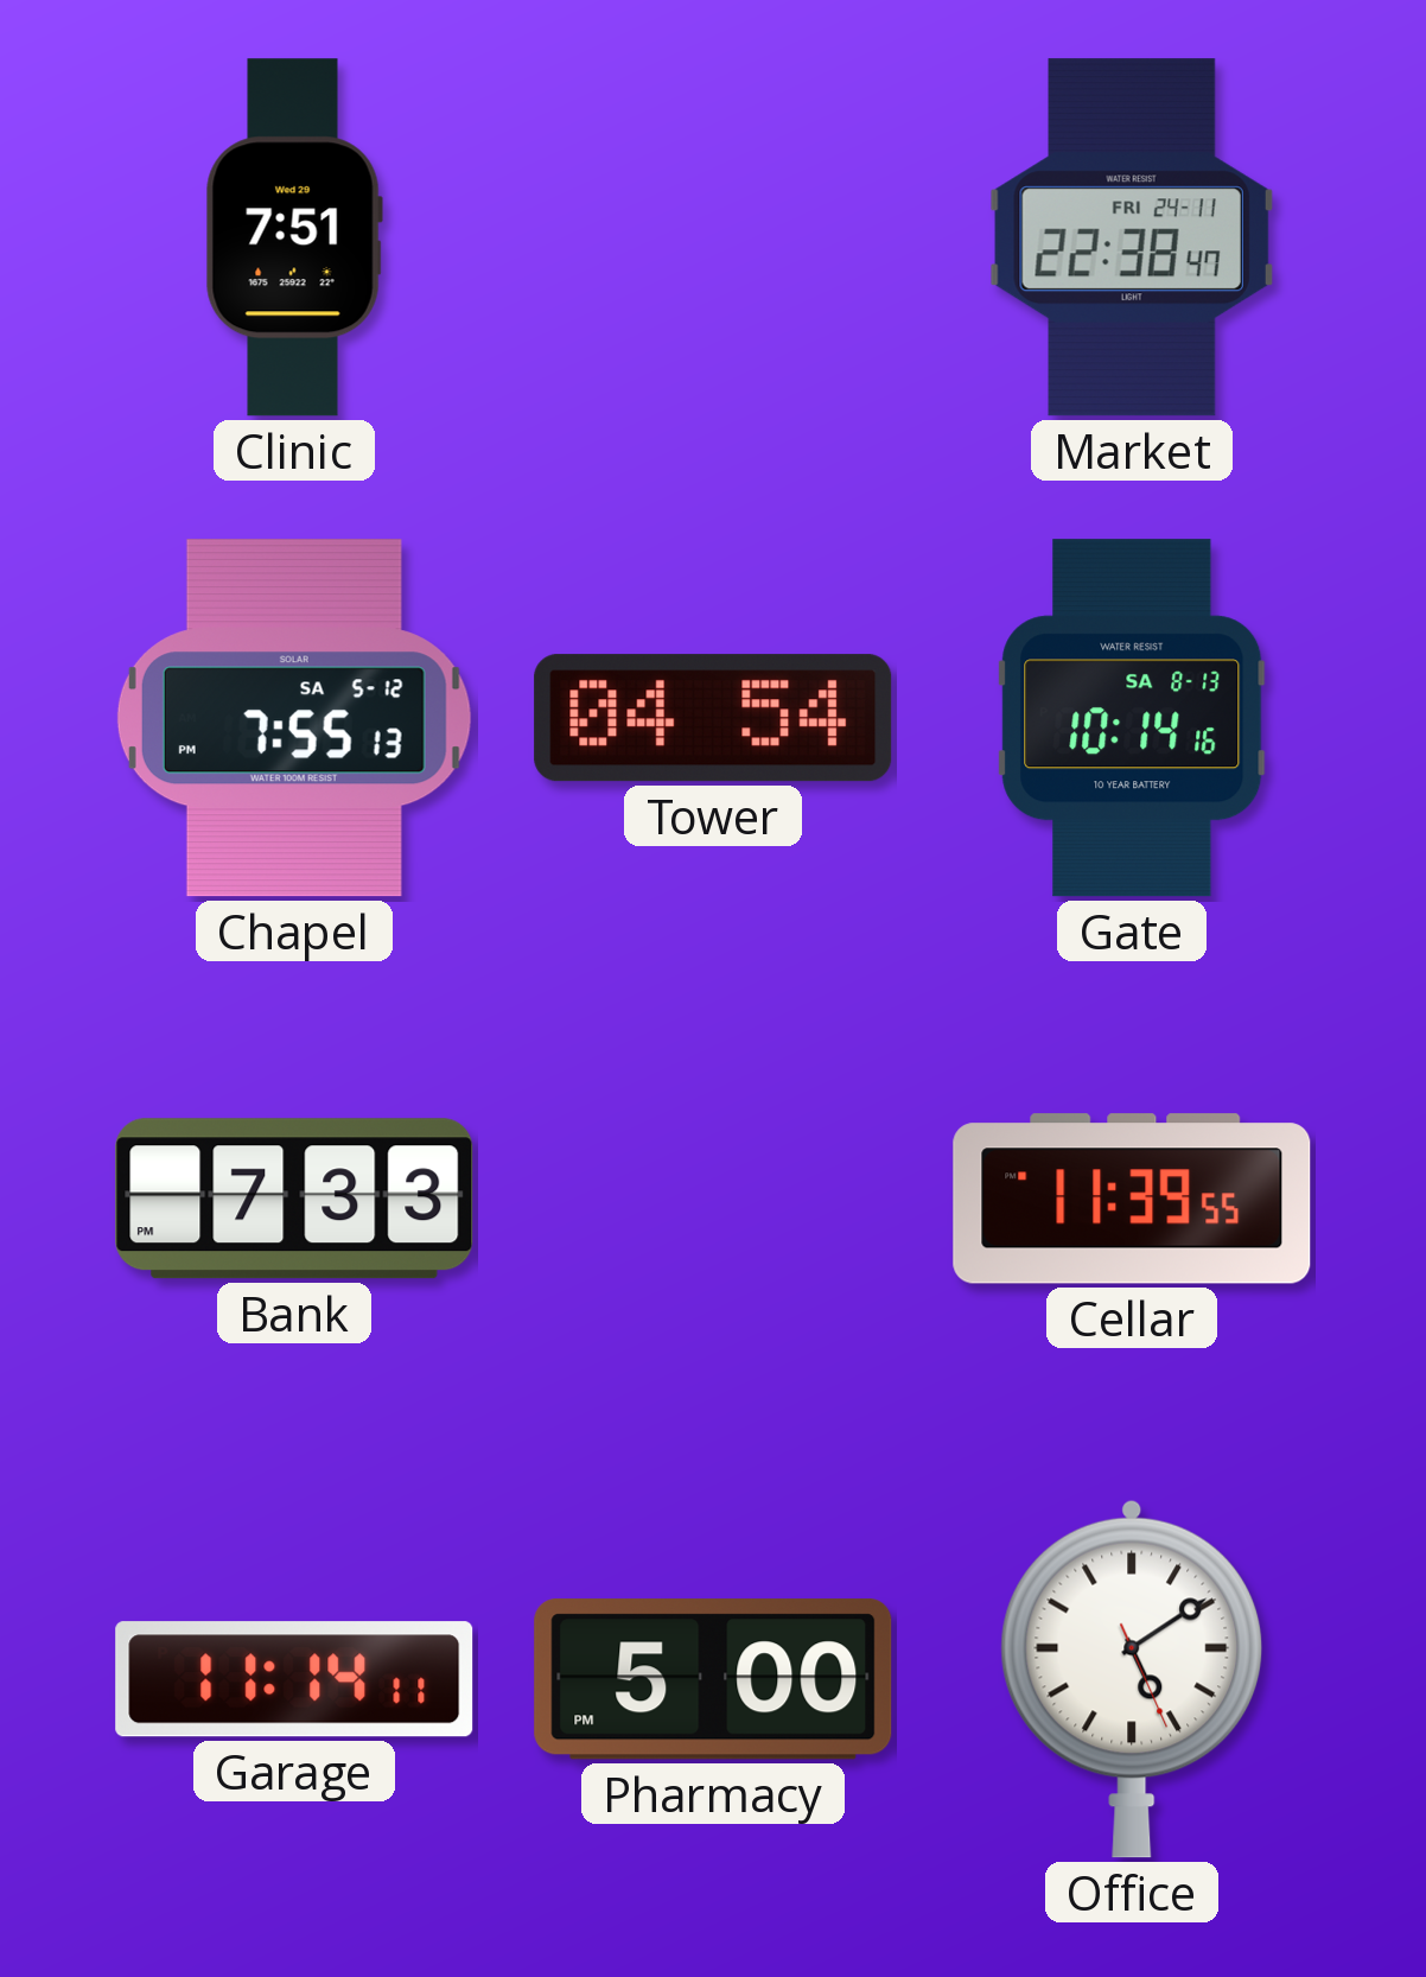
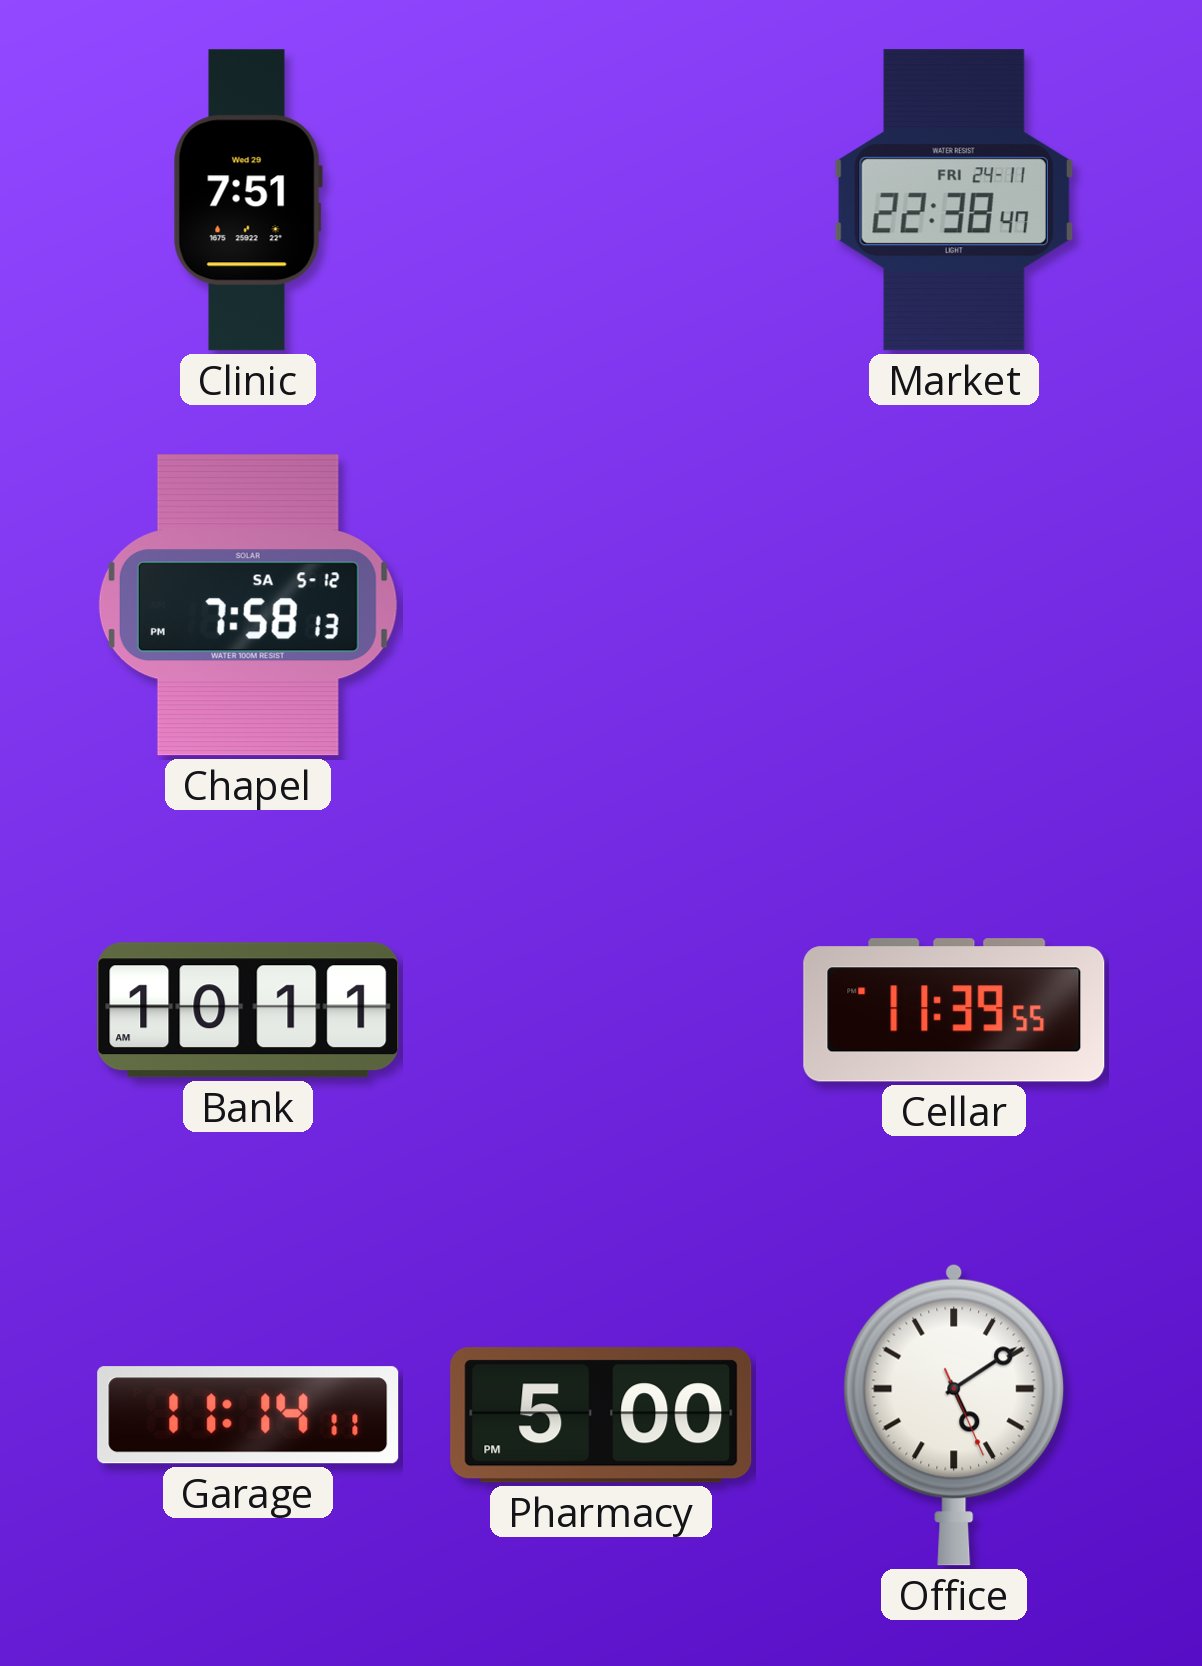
Chapel: 7:55 -> 7:58 (248, 605)
Tower: 04:54 -> none (713, 718)
Gate: 10:14 -> none (1132, 718)
Bank: 7:33 -> 10:11 (248, 1010)
